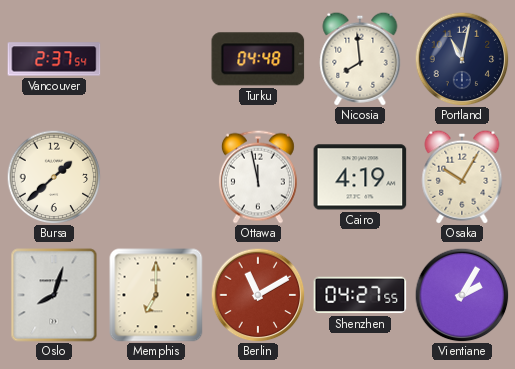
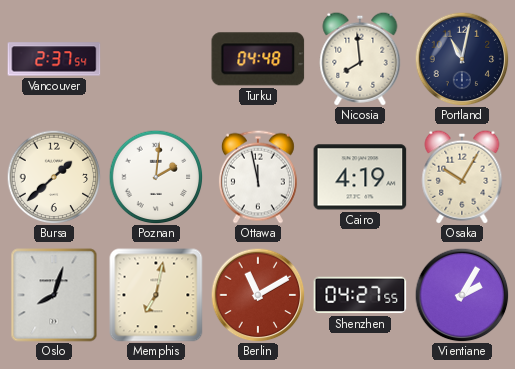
Poznan: none -> 2:01 (156, 177)
Memphis: 7:00 -> 7:02 (156, 295)
